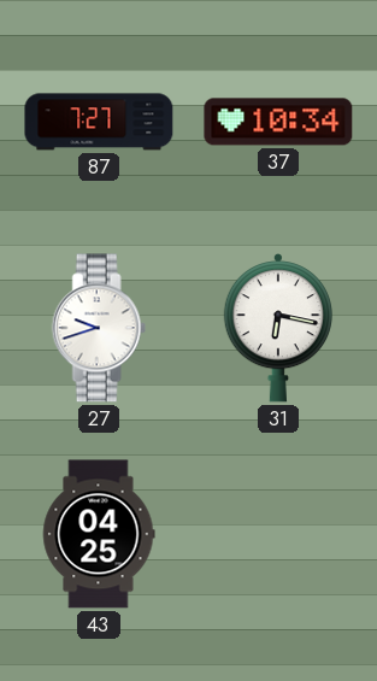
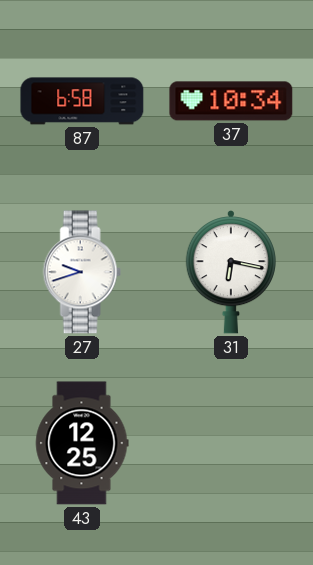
87: 7:27 -> 6:58 (82, 101)
43: 04:25 -> 12:25 (82, 443)
